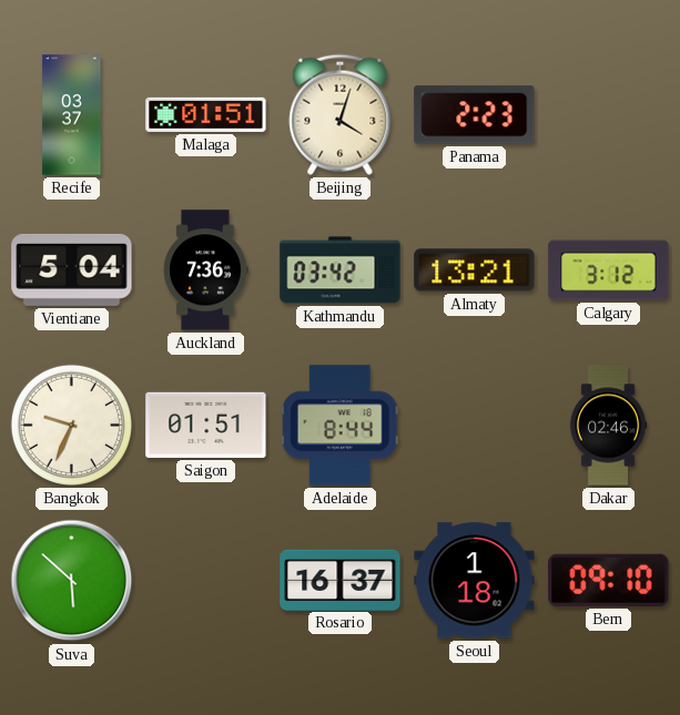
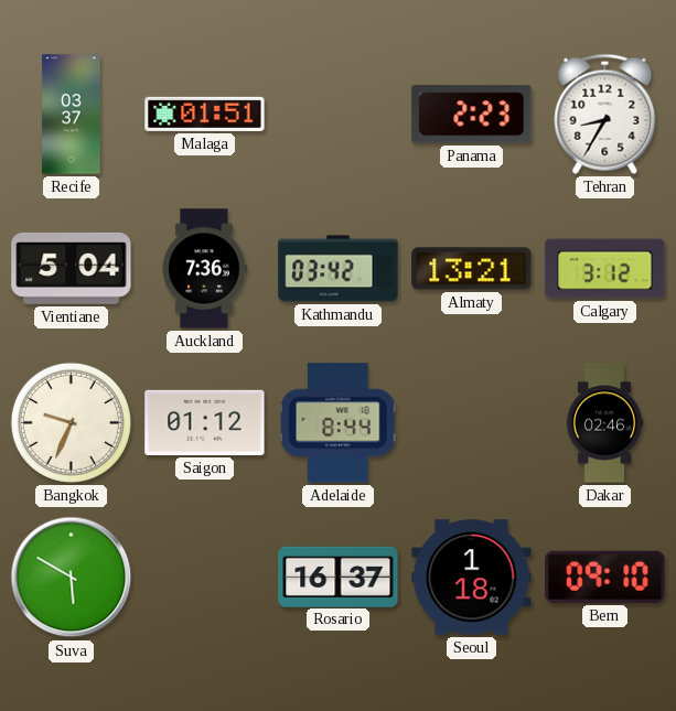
Beijing: 4:03 -> none (341, 114)
Tehran: none -> 8:35 (605, 114)
Saigon: 01:51 -> 01:12 (205, 422)
Suva: 5:52 -> 5:50 (72, 578)
